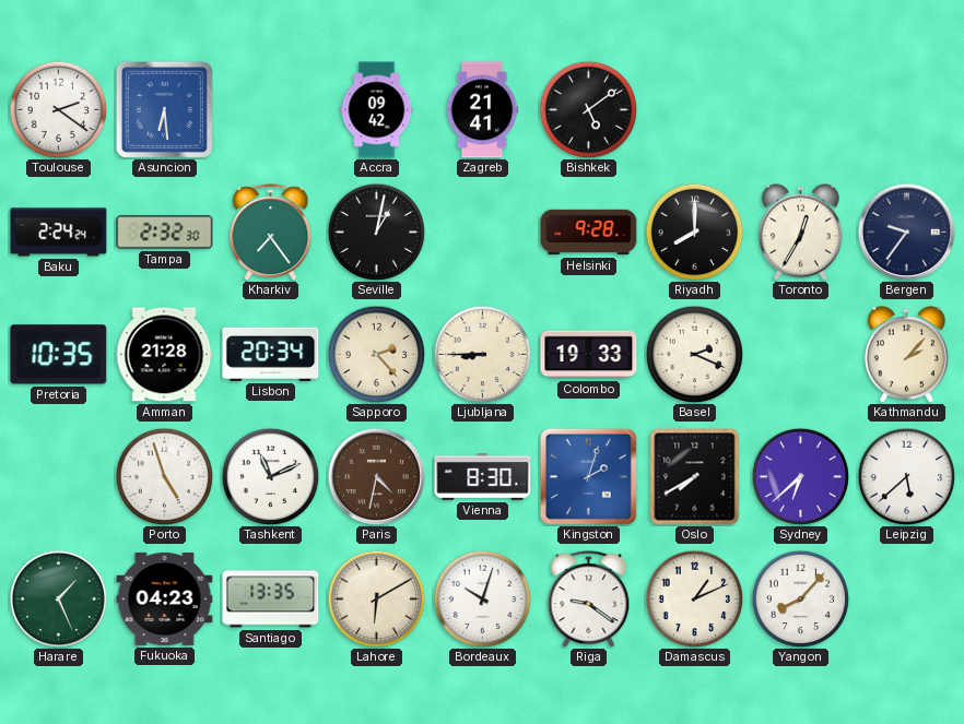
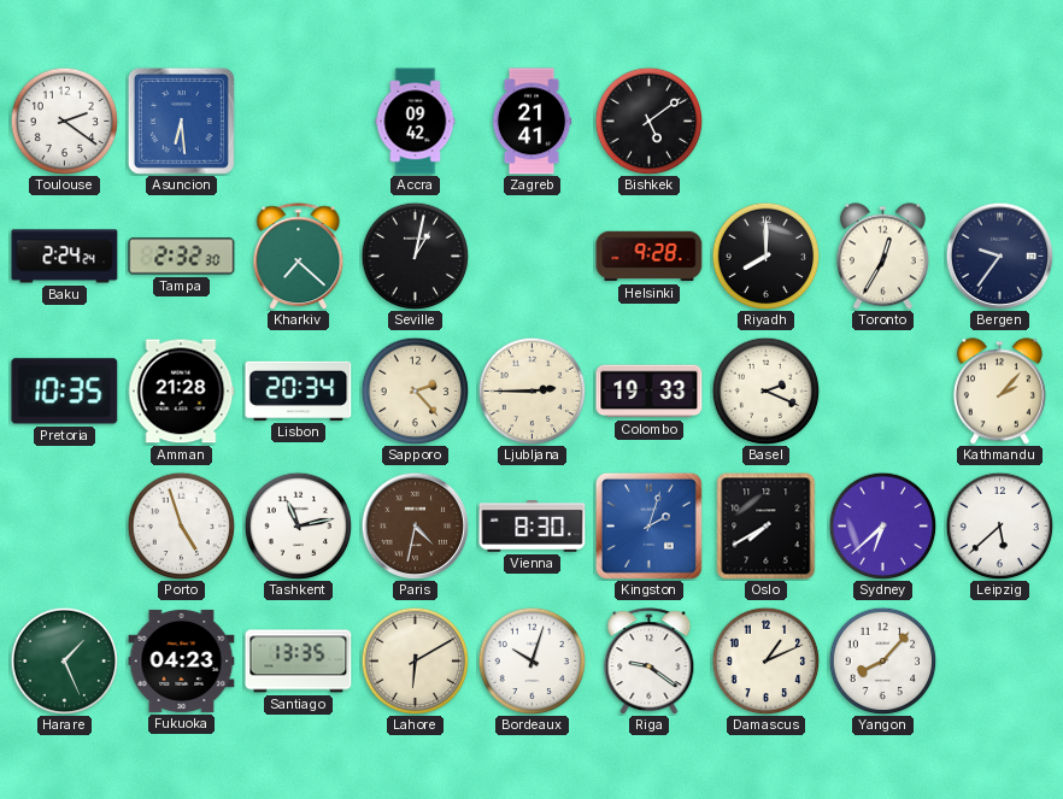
Kharkiv: 7:24 -> 7:22 (299, 257)
Ljubljana: 8:45 -> 2:45 (531, 390)
Tashkent: 11:11 -> 11:13 (298, 525)
